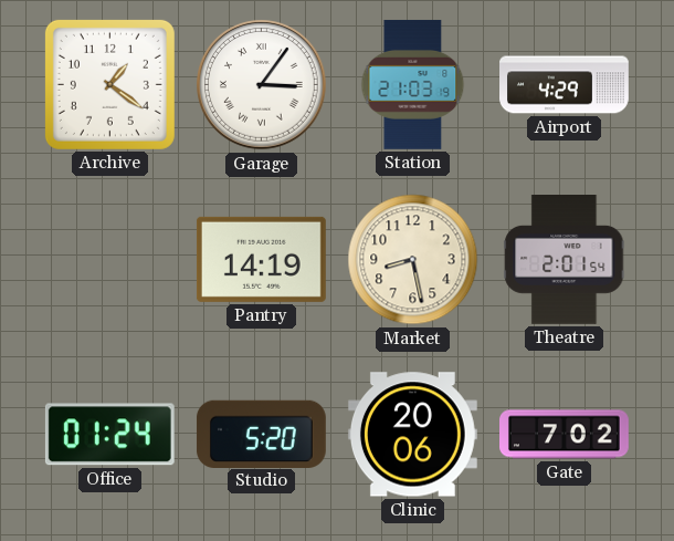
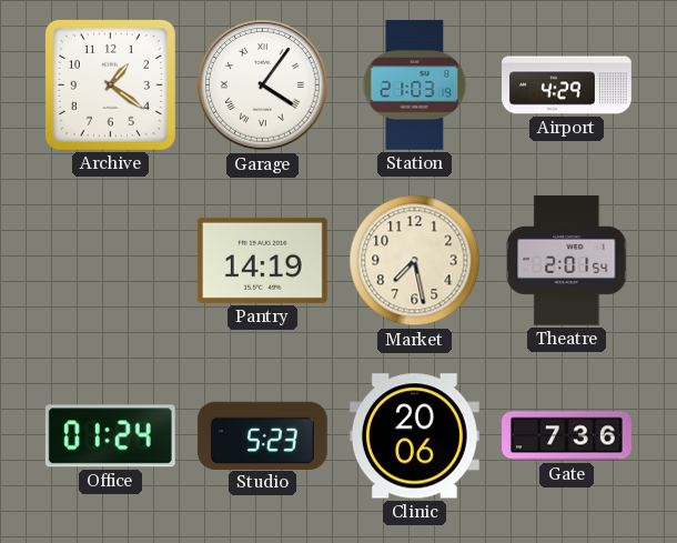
Garage: 3:06 -> 4:06 (263, 86)
Market: 8:28 -> 7:28 (415, 261)
Studio: 5:20 -> 5:23 (262, 435)
Gate: 7:02 -> 7:36 (567, 436)
